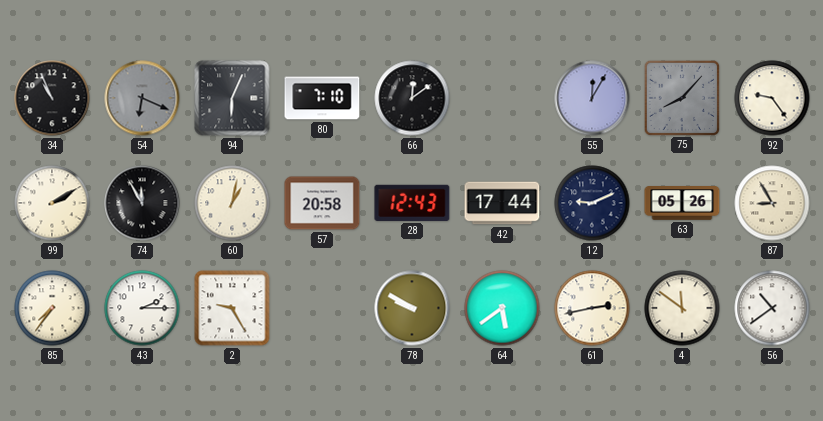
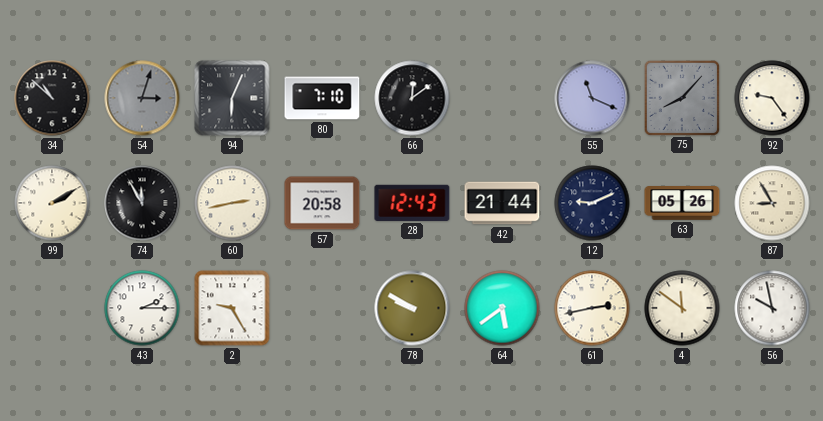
34: 10:56 -> 10:52 (52, 98)
54: 6:19 -> 3:03 (142, 98)
55: 12:05 -> 11:19 (592, 98)
60: 1:02 -> 2:43 (232, 203)
42: 17:44 -> 21:44 (502, 203)
85: 7:36 -> none (52, 308)
56: 10:39 -> 9:58 (772, 308)
